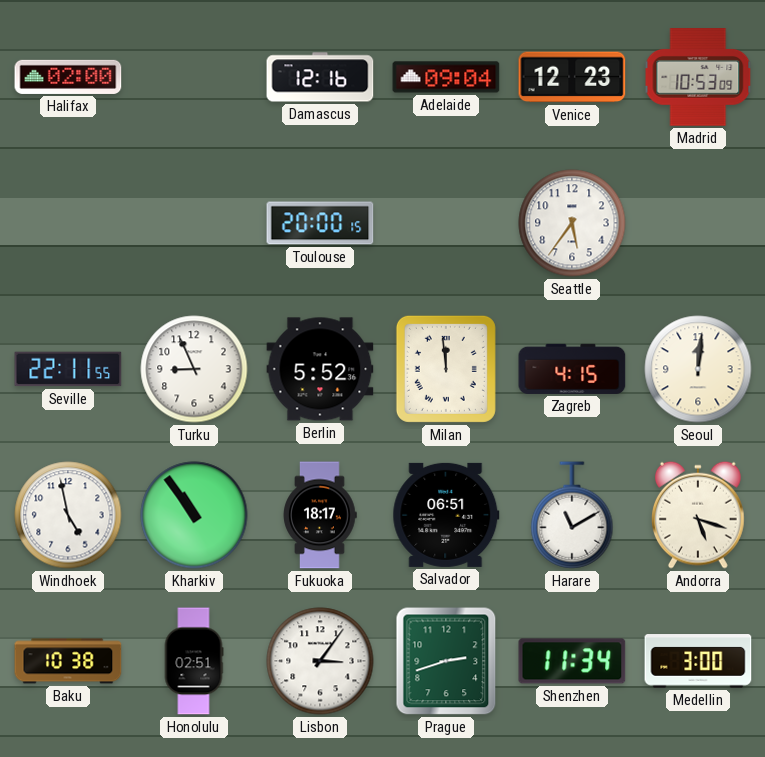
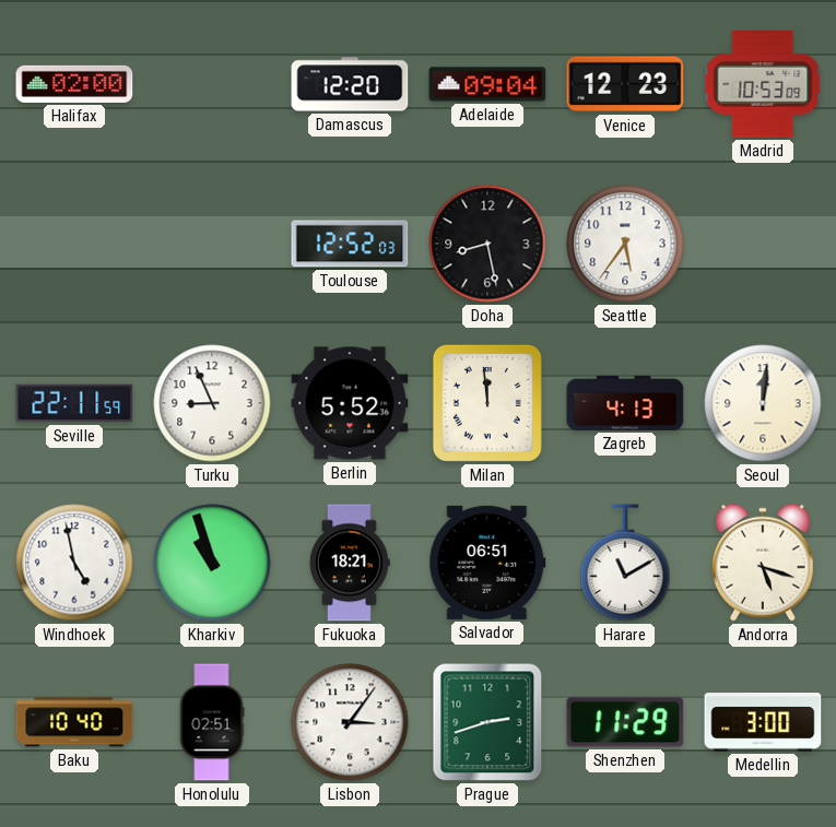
Damascus: 12:16 -> 12:20 (350, 84)
Toulouse: 20:00 -> 12:52 (350, 244)
Doha: none -> 8:28 (487, 244)
Seville: 22:11:55 -> 22:11:59 (74, 403)
Zagreb: 4:15 -> 4:13 (625, 403)
Kharkiv: 10:54 -> 10:57 (212, 563)
Fukuoka: 18:17 -> 18:21 (350, 563)
Baku: 10:38 -> 10:40 (74, 722)
Shenzhen: 11:34 -> 11:29 (625, 722)
